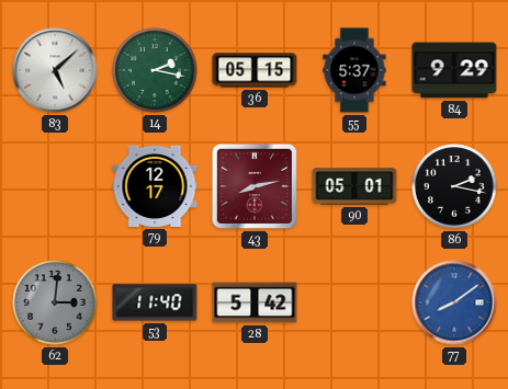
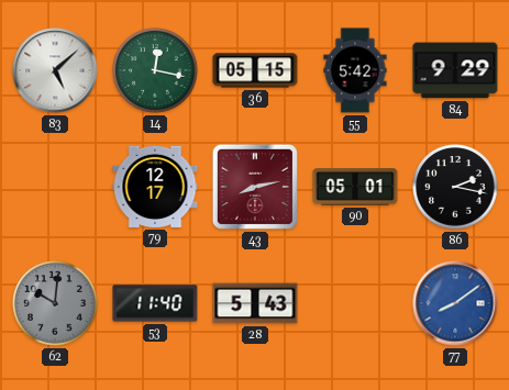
14: 2:17 -> 12:17 (155, 70)
55: 5:37 -> 5:42 (355, 70)
62: 3:01 -> 10:01 (55, 303)
28: 5:42 -> 5:43 (255, 303)
